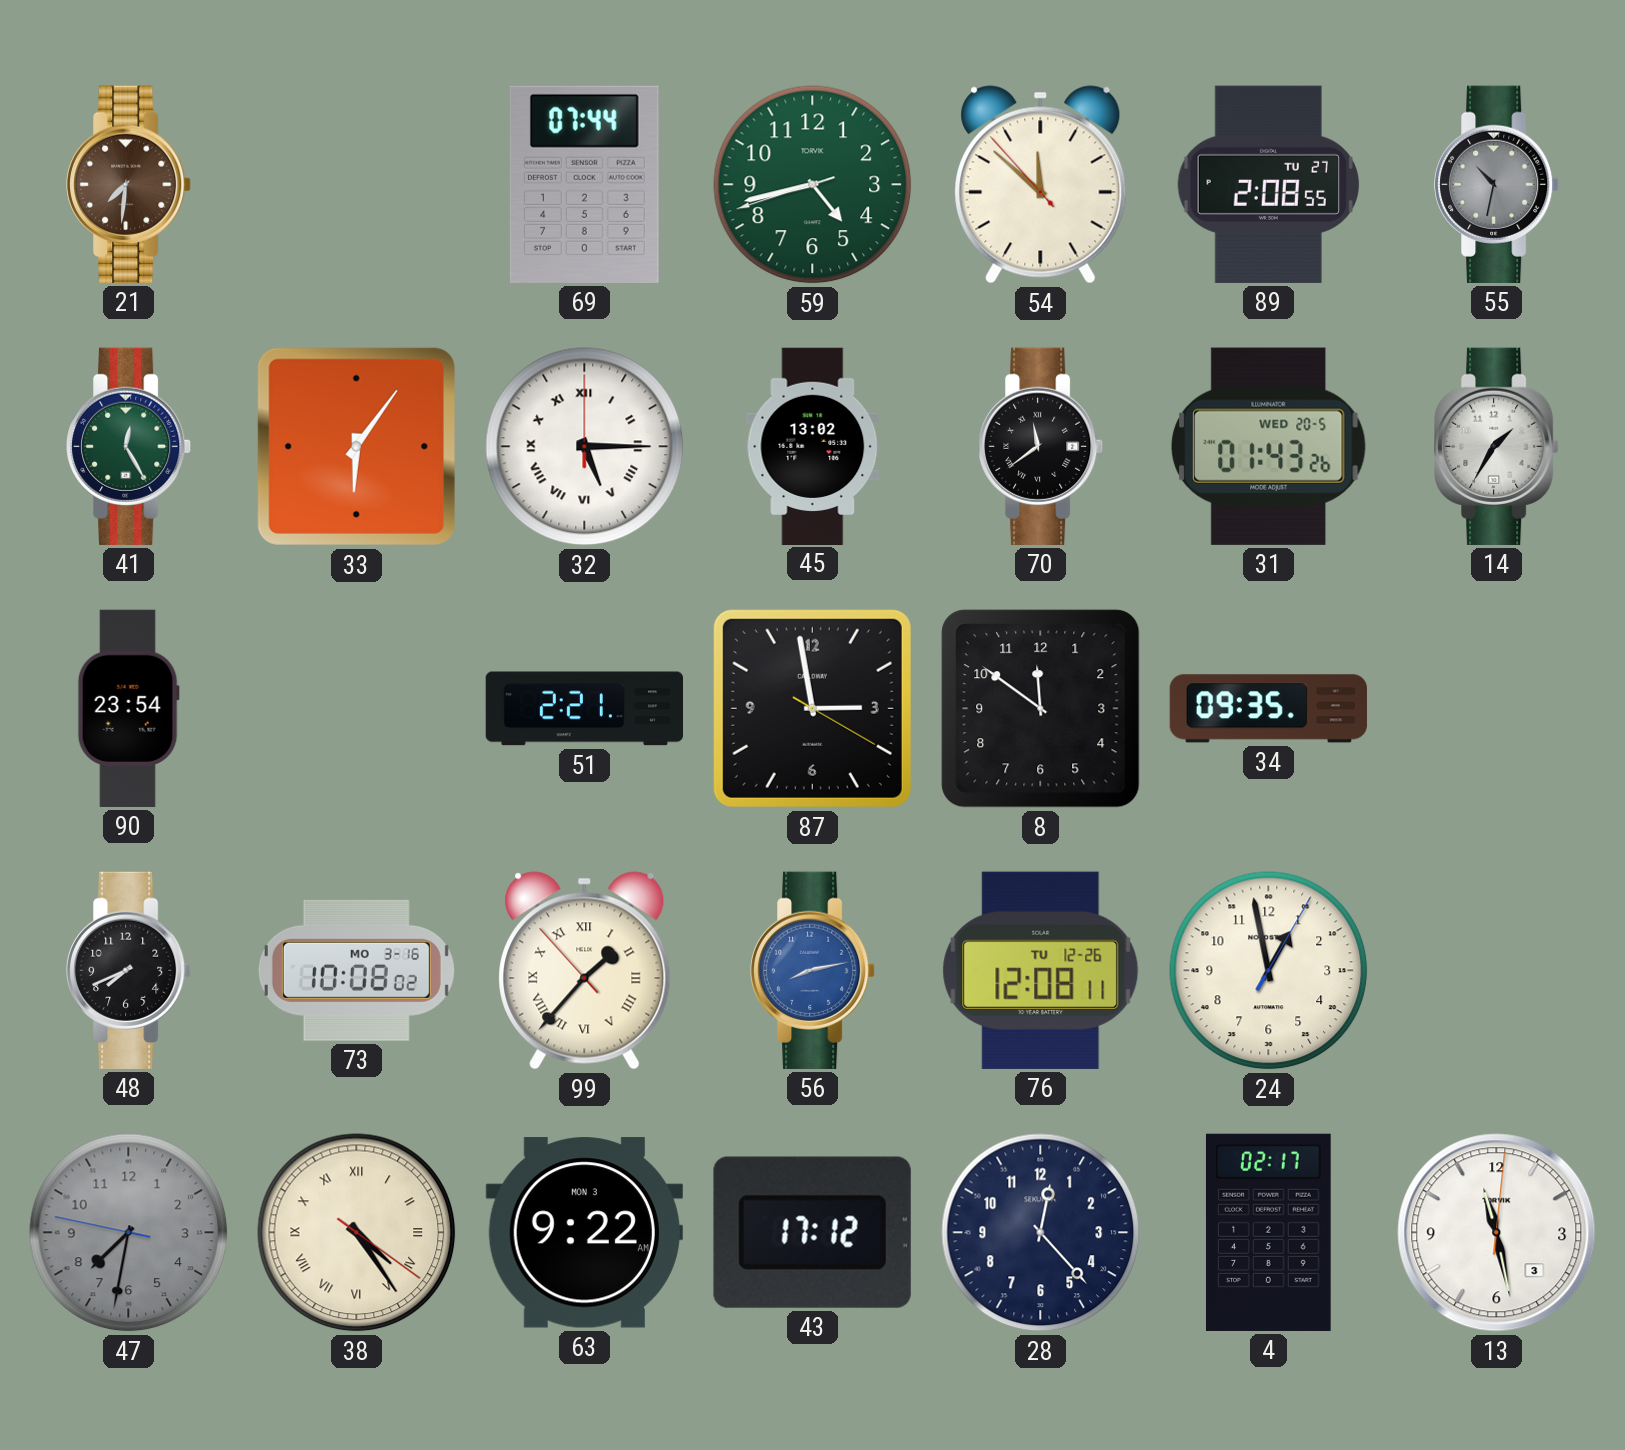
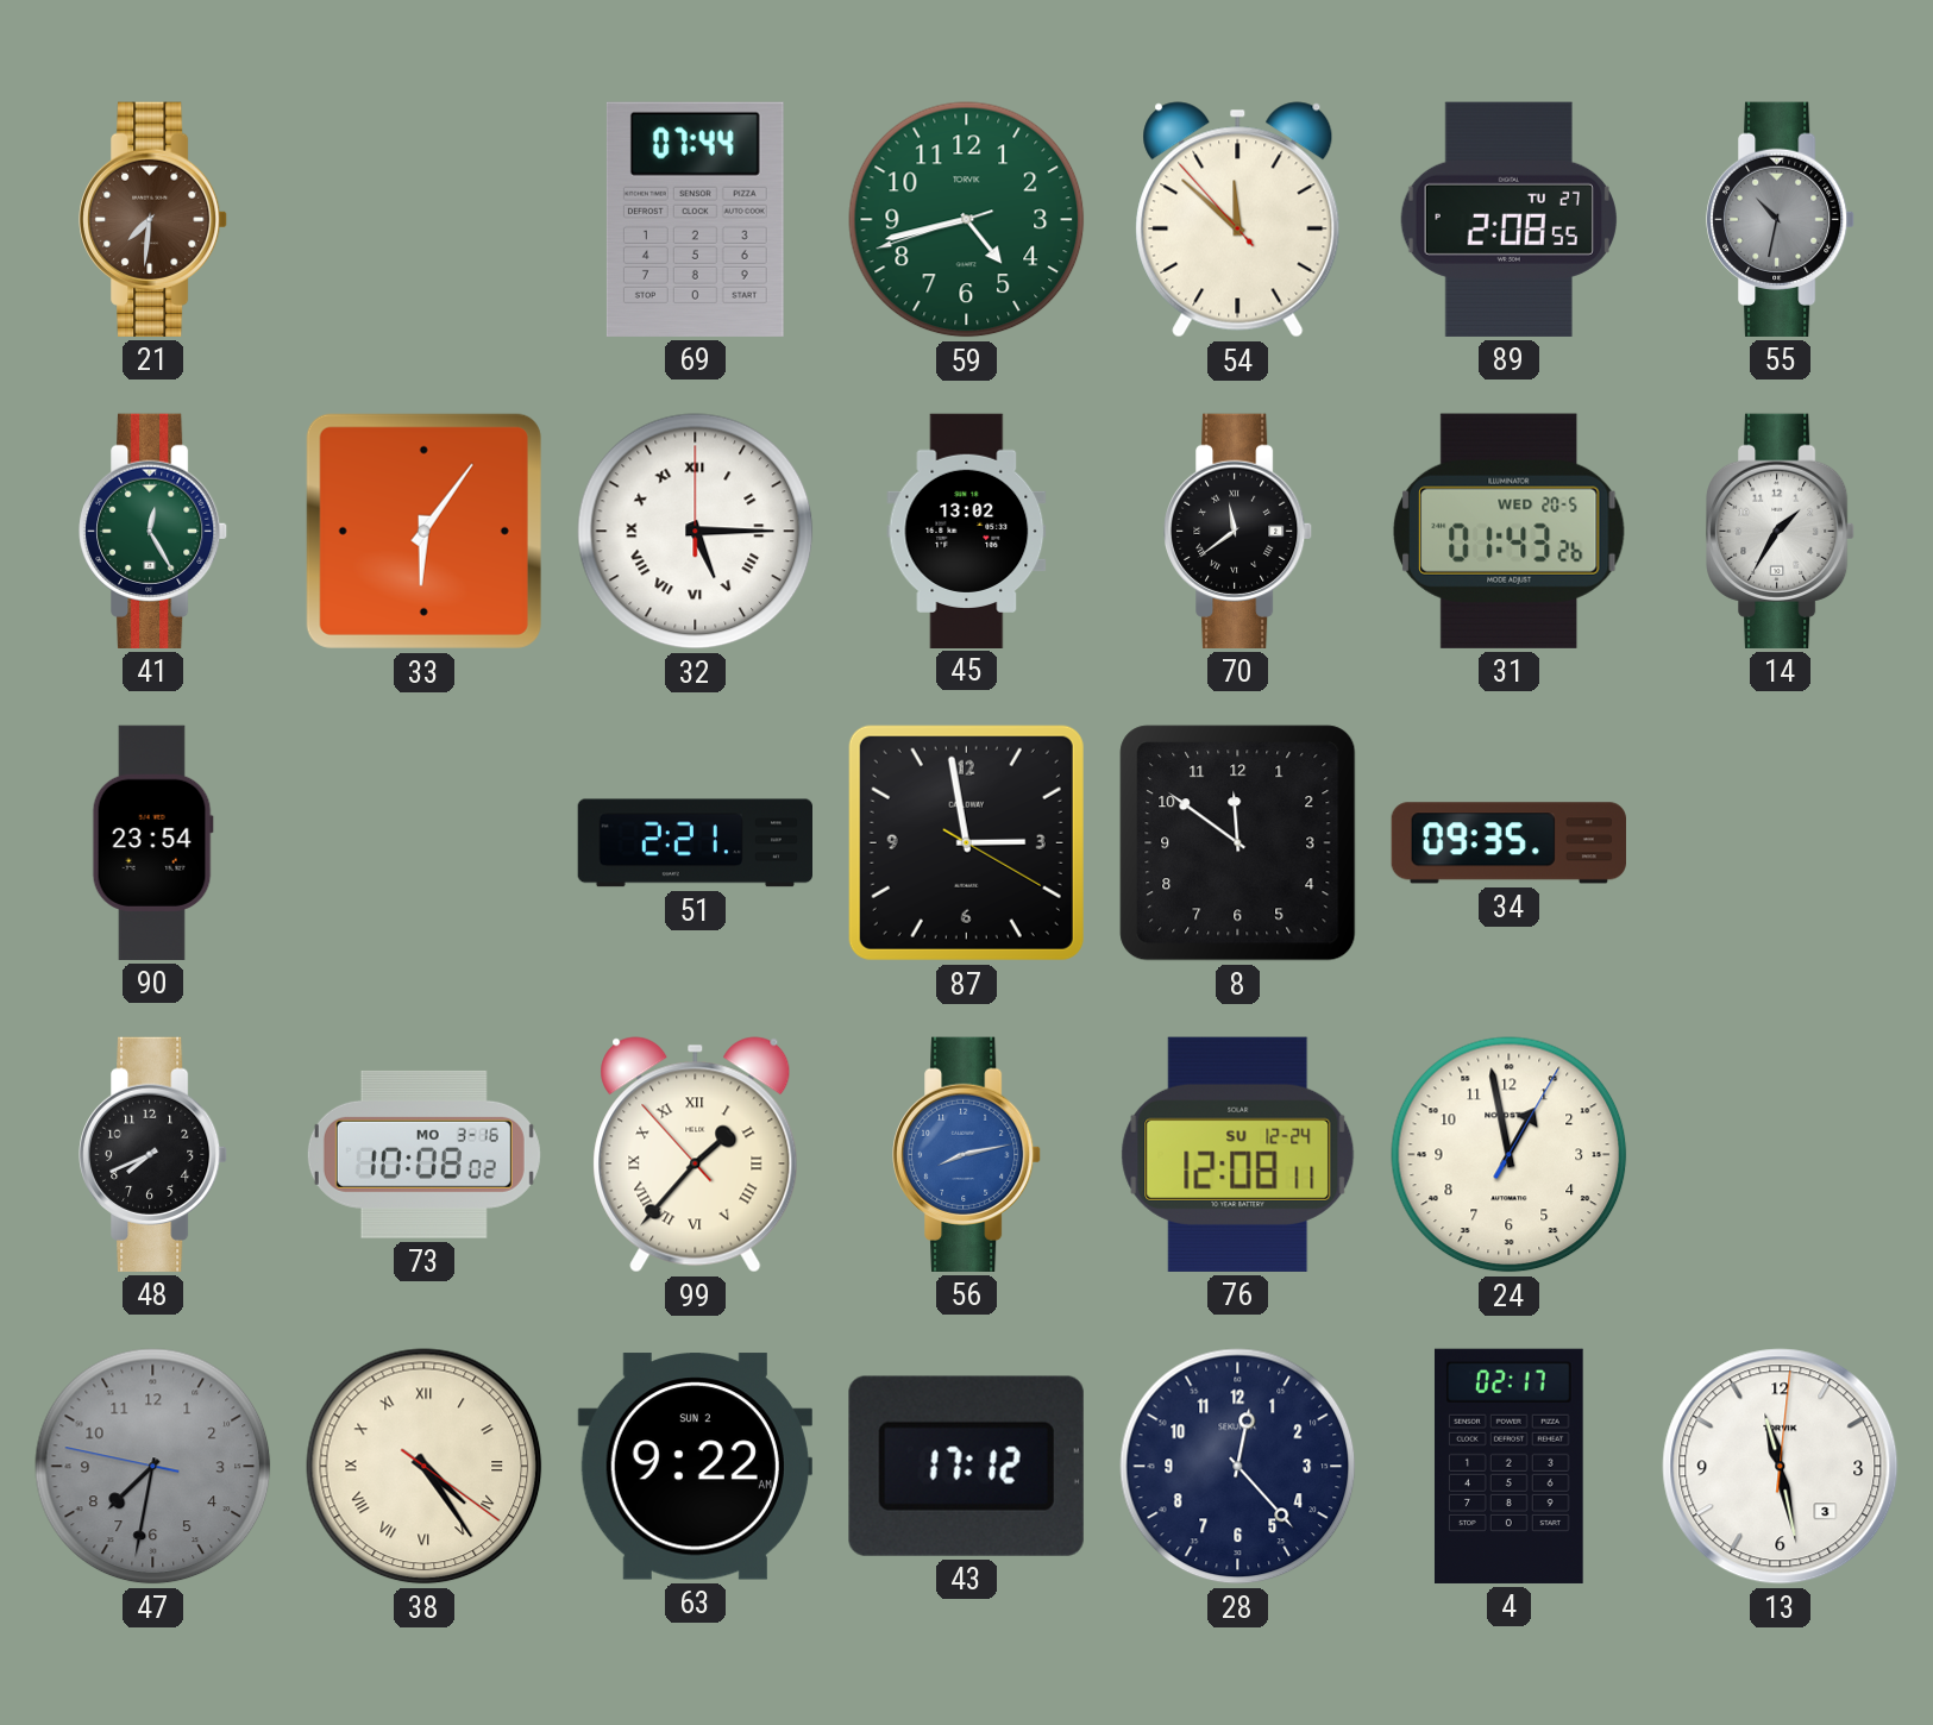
76 date: TU 12-26 -> SU 12-24 (1238, 1154)
63 date: MON 3 -> SUN 2 (695, 1467)
